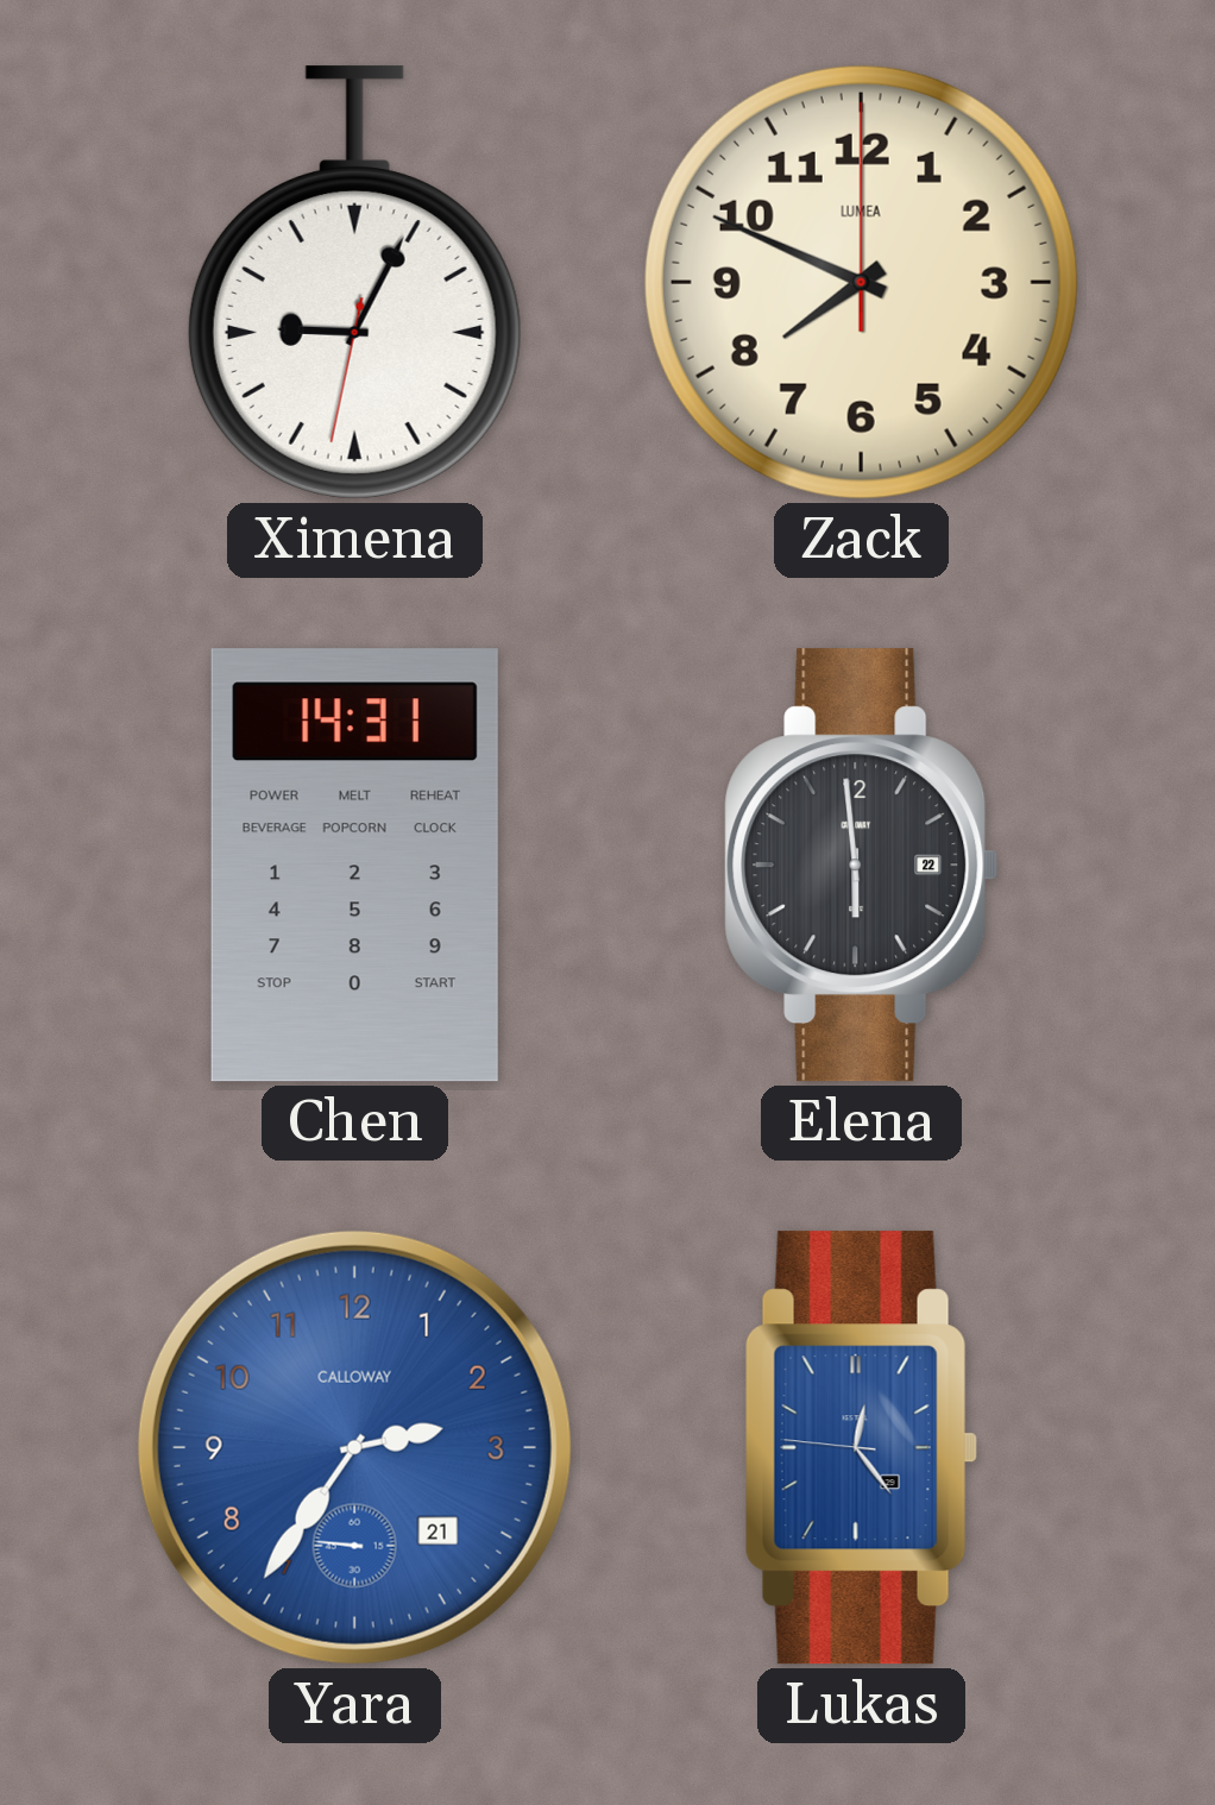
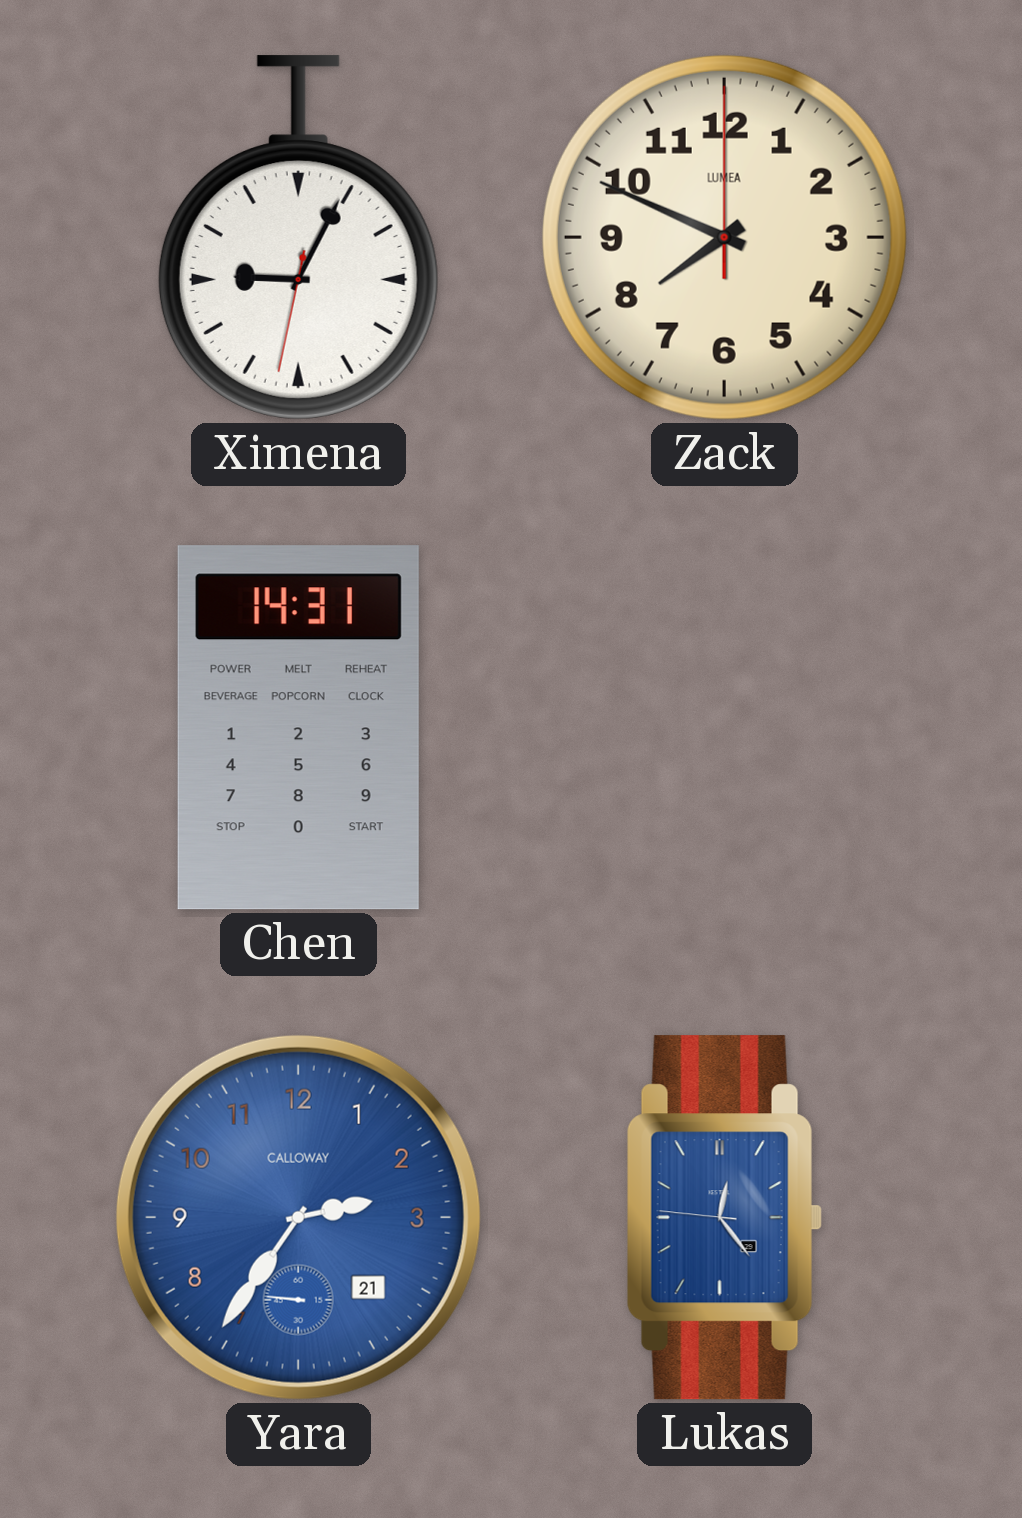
Elena: 5:59 -> none (862, 866)
